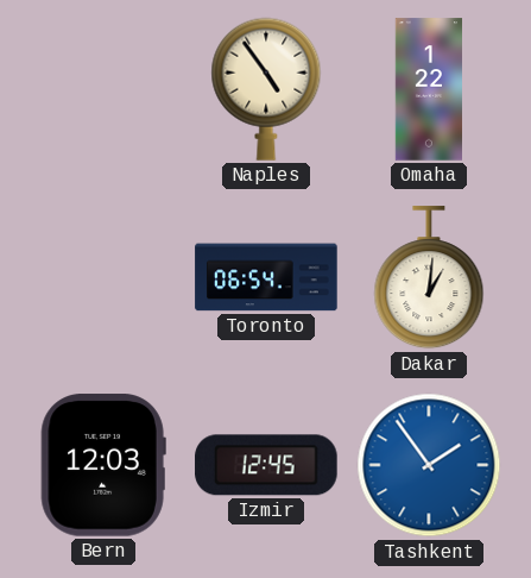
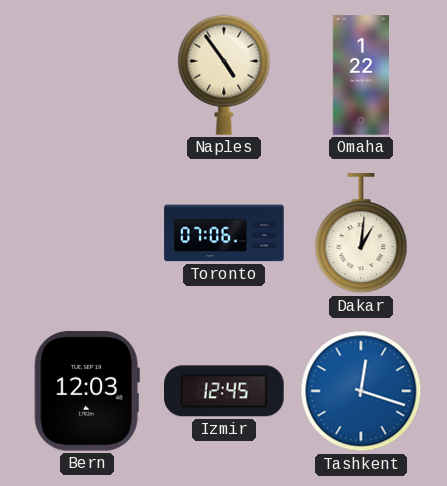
Toronto: 06:54 -> 07:06 (224, 233)
Tashkent: 1:54 -> 12:18 (361, 391)
